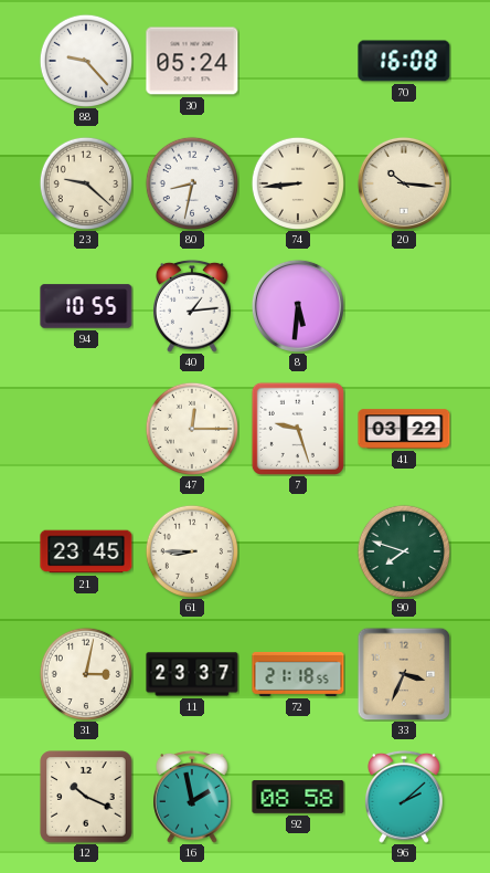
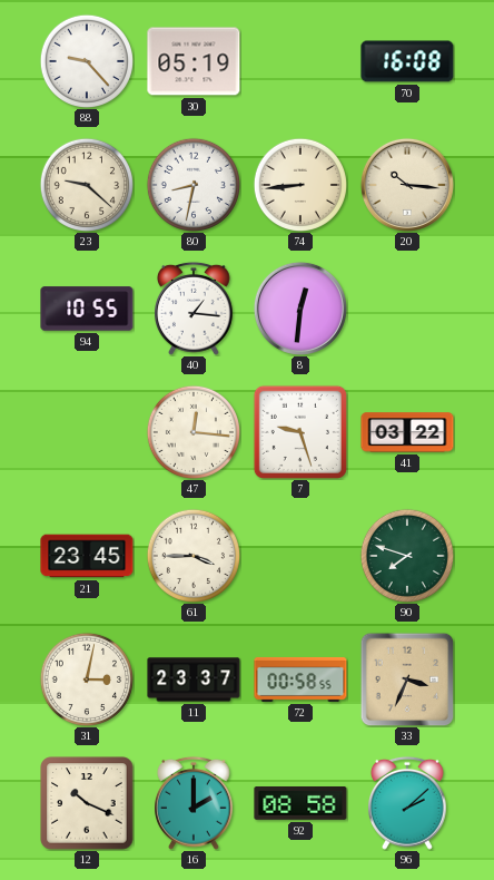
30: 05:24 -> 05:19 (194, 61)
40: 1:14 -> 1:16 (195, 309)
8: 5:31 -> 12:31 (300, 309)
47: 12:15 -> 12:16 (192, 431)
61: 8:45 -> 3:45 (192, 555)
72: 21:18 -> 00:58 (300, 679)
16: 1:58 -> 2:00 (195, 803)
